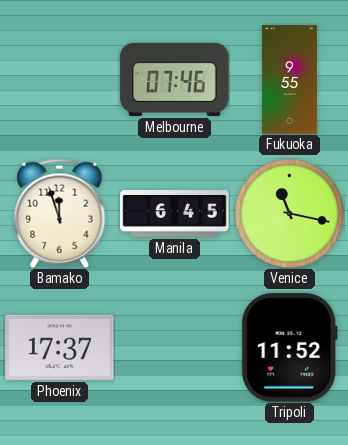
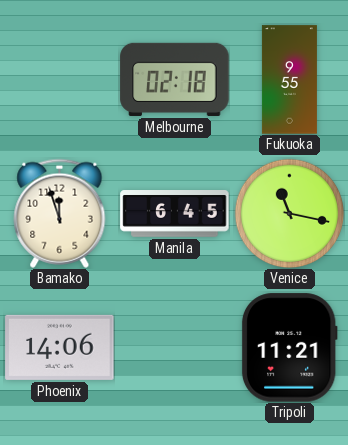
Melbourne: 07:46 -> 02:18 (175, 79)
Phoenix: 17:37 -> 14:06 (60, 347)
Tripoli: 11:52 -> 11:21 (289, 348)
